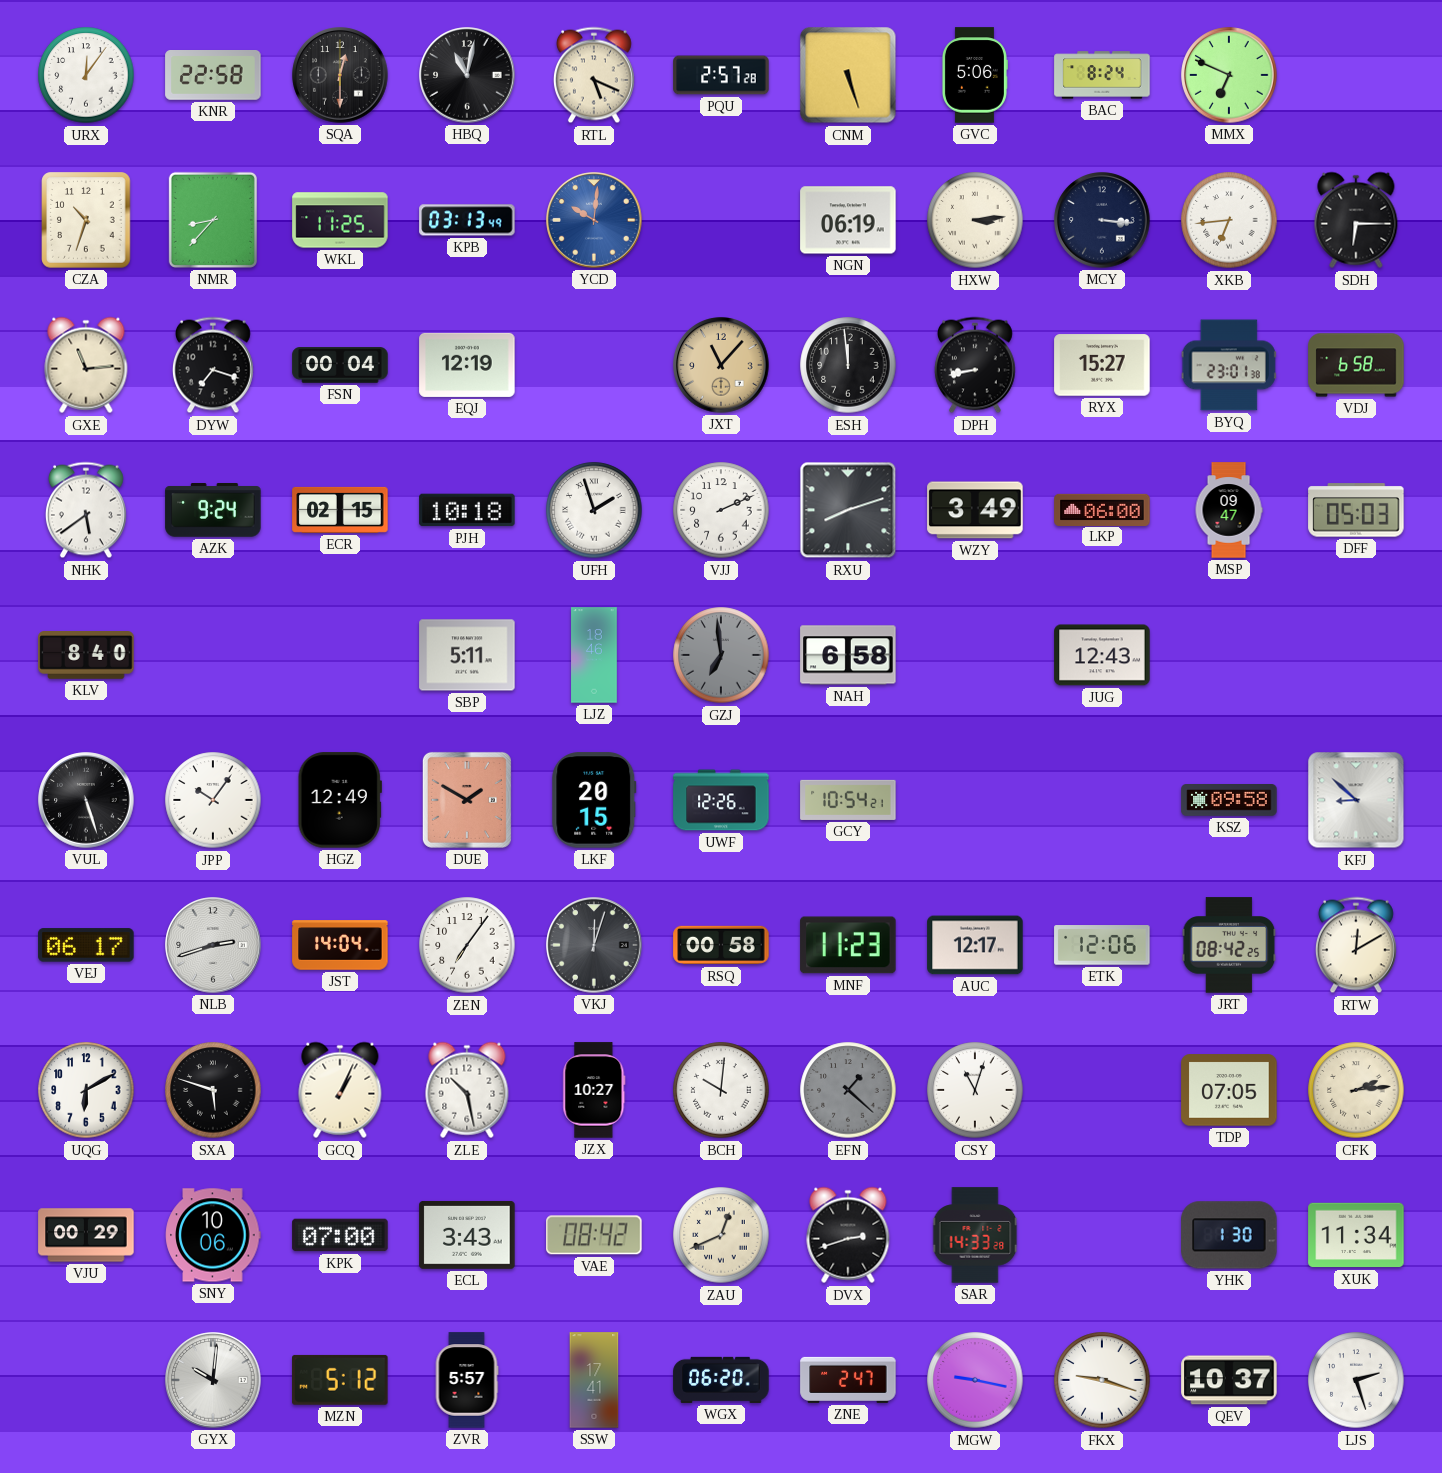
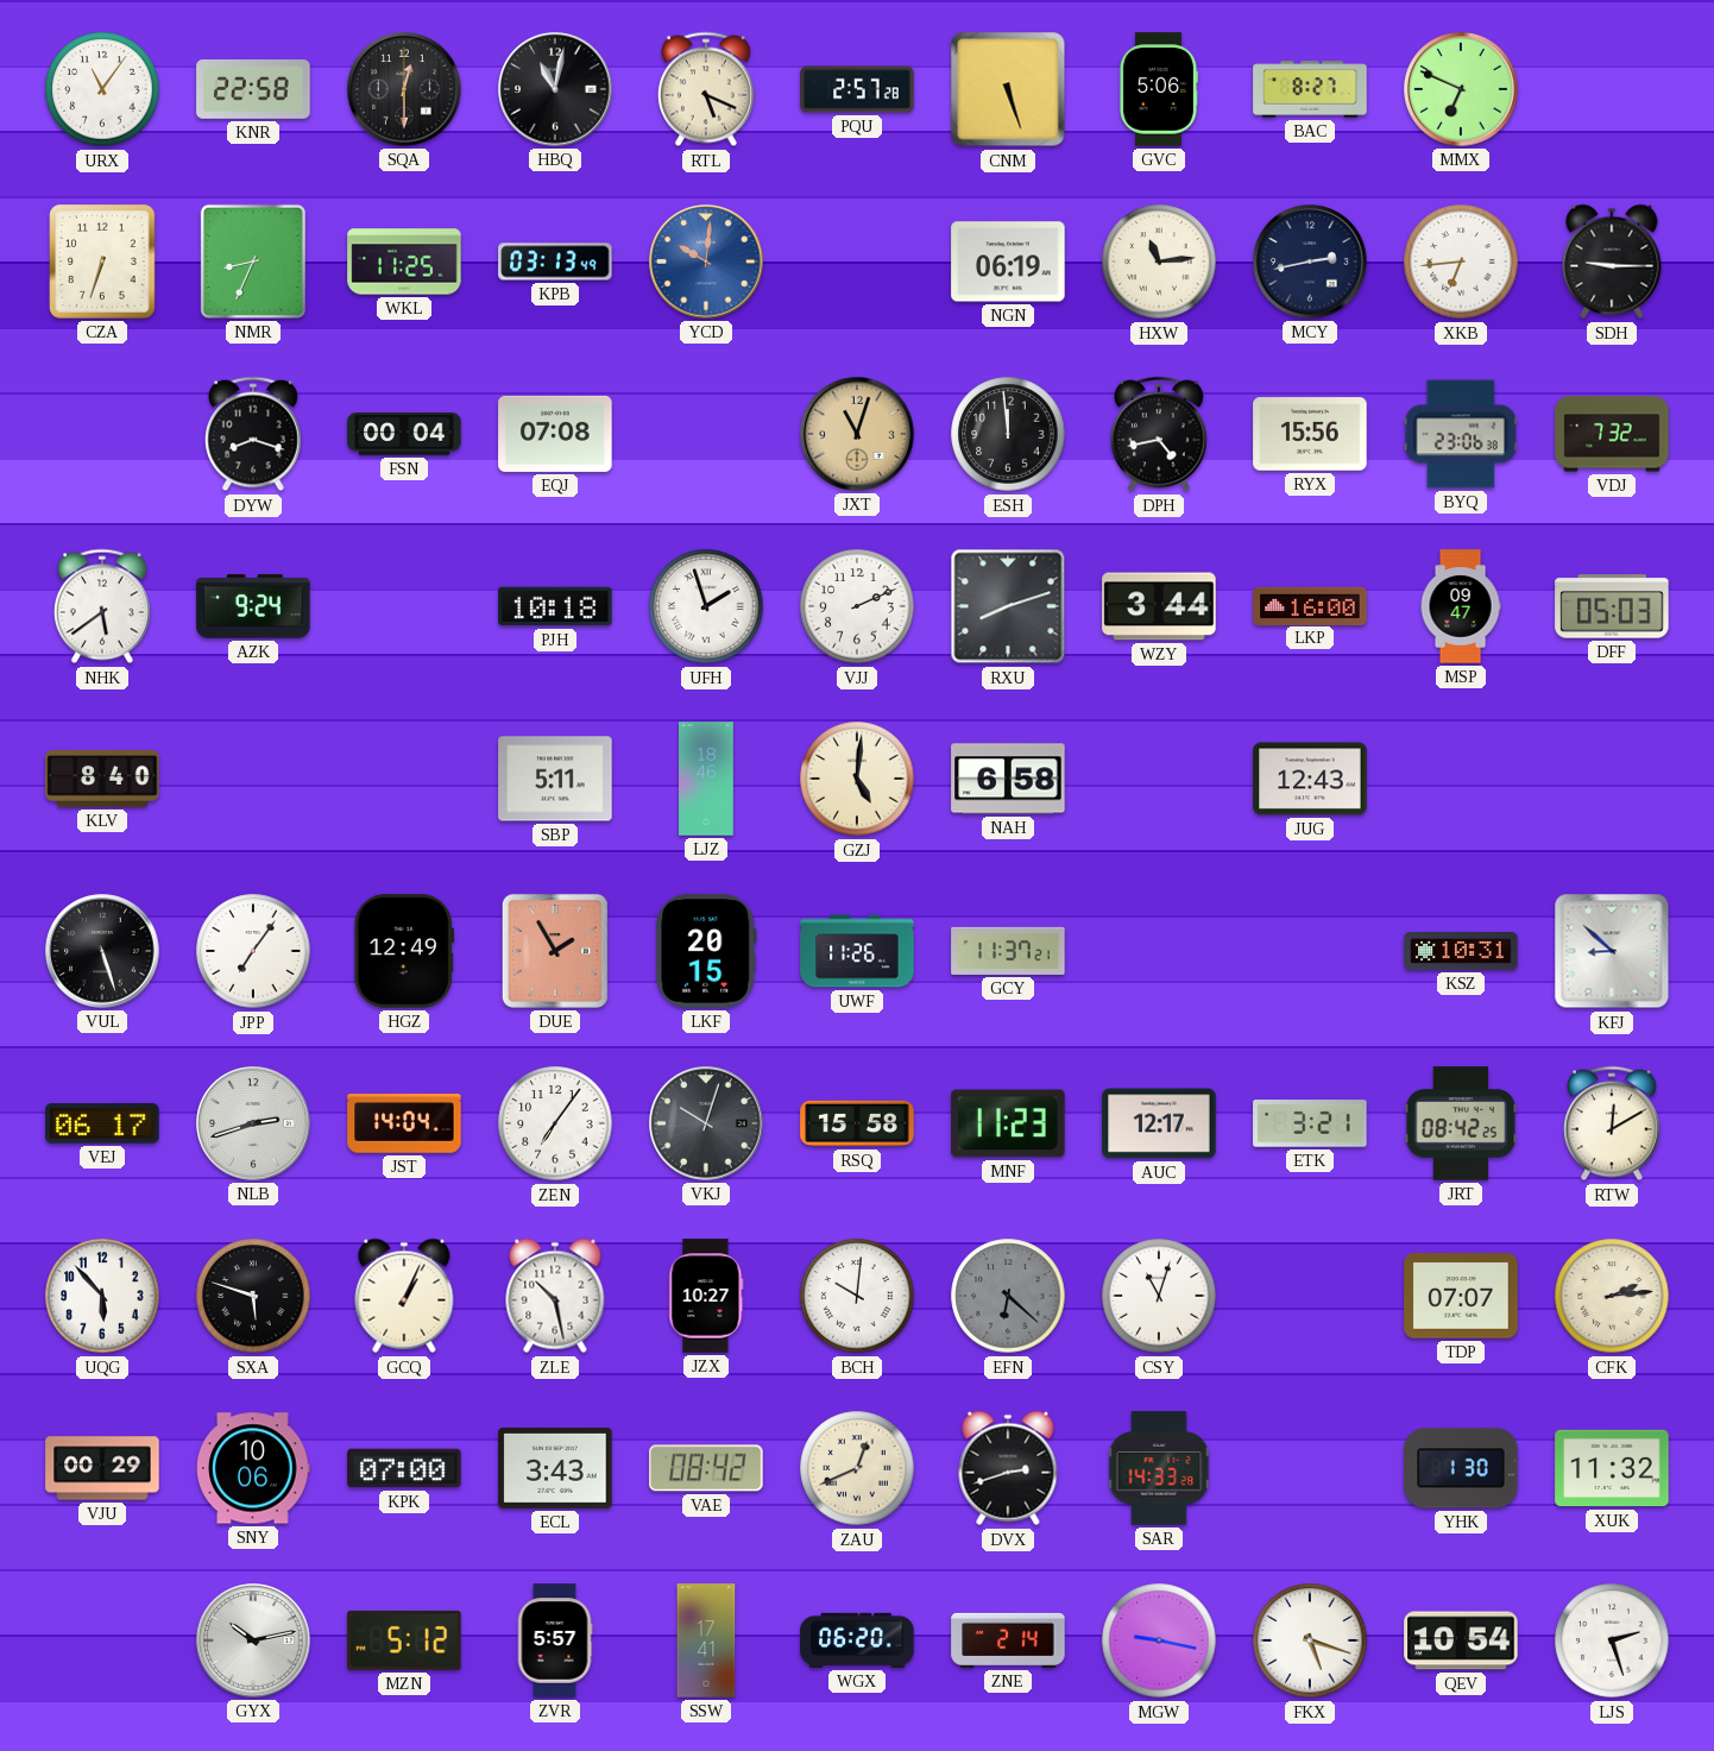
URX: 12:06 -> 11:06 (102, 89)
BAC: 8:24 -> 8:27 (1310, 89)
CZA: 10:33 -> 6:33 (102, 262)
NMR: 8:37 -> 8:34 (253, 262)
HXW: 3:14 -> 11:14 (1159, 262)
MCY: 3:16 -> 2:43 (1310, 262)
SDH: 6:15 -> 9:15 (1612, 262)
GXE: 11:14 -> none (86, 365)
DYW: 7:18 -> 8:18 (253, 434)
EQJ: 12:19 -> 07:08 (555, 434)
JXT: 11:07 -> 11:03 (857, 434)
DPH: 8:43 -> 4:43 (1159, 434)
RYX: 15:27 -> 15:56 (1310, 434)
BYQ: 23:01 -> 23:06 (1461, 434)
VDJ: 6:58 -> 7:32 (1612, 434)
ECR: 02:15 -> none (340, 510)
WZY: 3:49 -> 3:44 (1159, 606)
LKP: 06:00 -> 16:00 (1310, 605)
GZJ: 6:59 -> 5:01 (857, 779)
GZJ dial: grey -> cream (857, 779)
JPP: 10:06 -> 7:06 (253, 951)
DUE: 1:50 -> 1:55 (555, 951)
UWF: 12:26 -> 11:26 (857, 951)
GCY: 10:54 -> 11:37 (1008, 951)
KSZ: 09:58 -> 10:31 (1461, 952)
VKJ: 12:03 -> 10:03 (706, 1123)
RSQ: 00:58 -> 15:58 (857, 1123)
ETK: 12:06 -> 3:21 (1310, 1123)
UQG: 6:10 -> 5:53 (102, 1296)
EFN: 1:22 -> 6:22 (1008, 1296)
TDP: 07:05 -> 07:07 (1461, 1296)
XUK: 11:34 -> 11:32 (1612, 1468)
GYX: 10:01 -> 10:13 (253, 1640)
ZNE: 2:47 -> 2:14 (1008, 1640)
FKX: 9:18 -> 5:18 (1310, 1640)
QEV: 10:37 -> 10:54 (1461, 1640)
